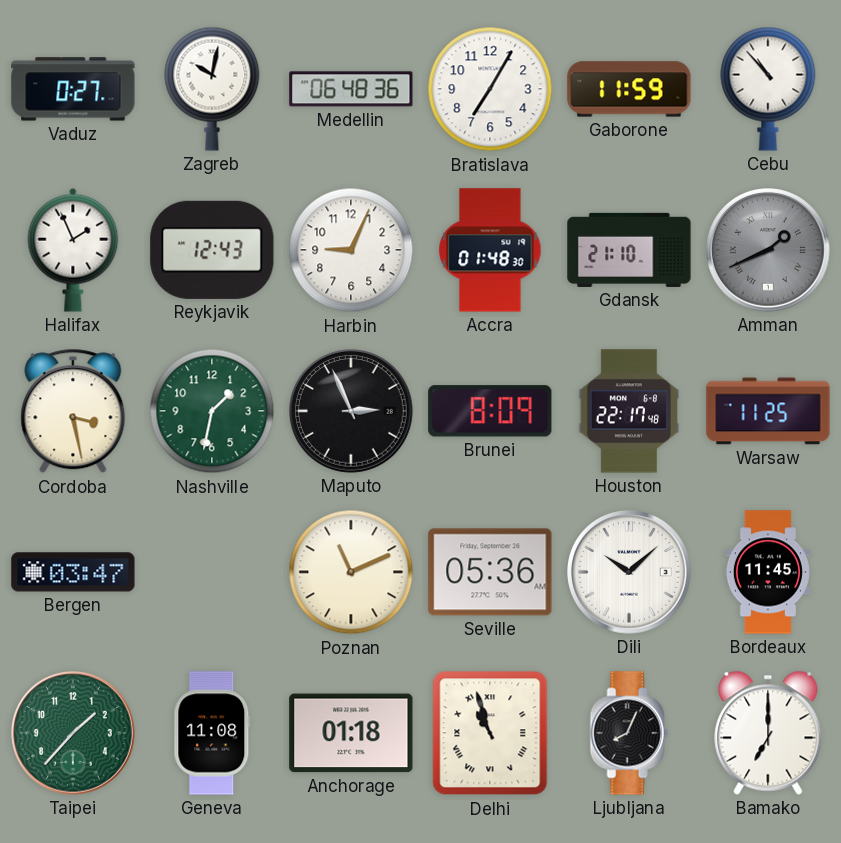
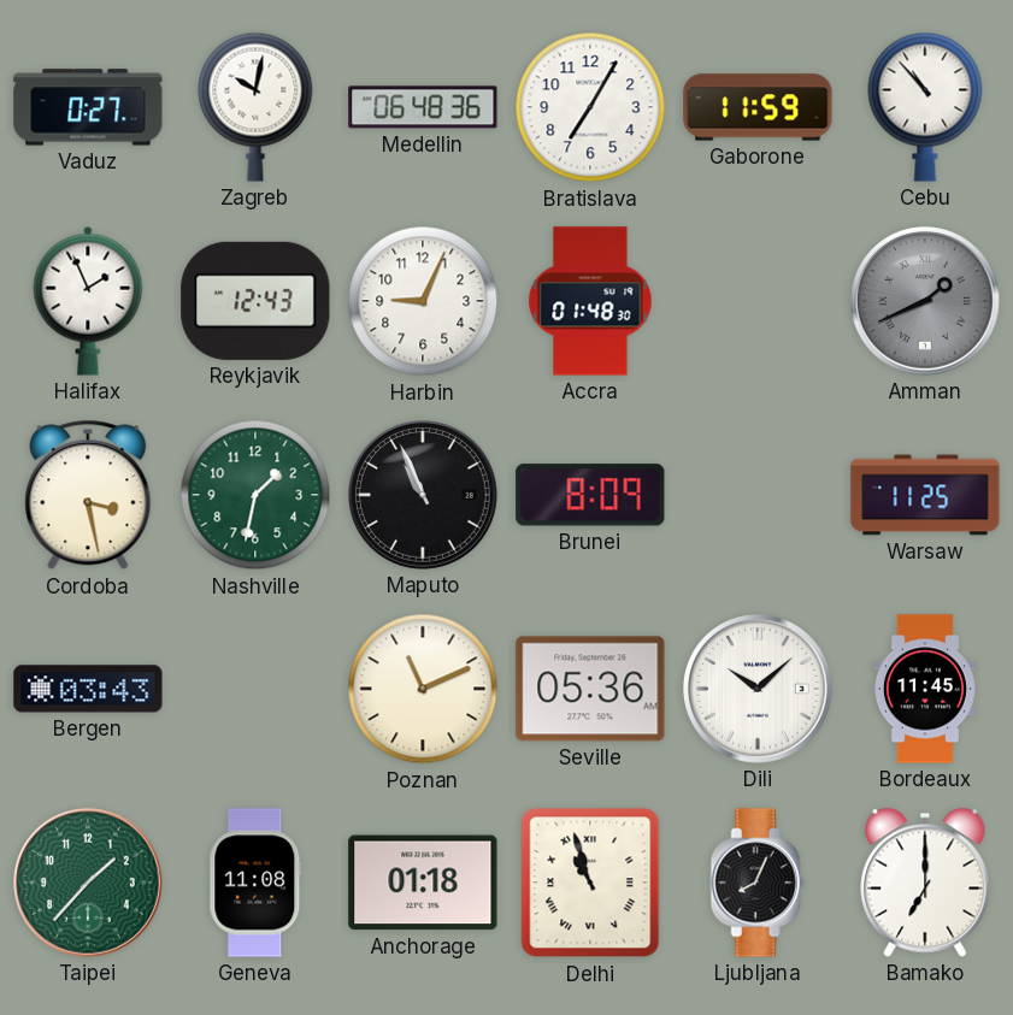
Gdansk: 21:10 -> none (629, 250)
Maputo: 2:56 -> 10:56 (424, 496)
Houston: 22:17 -> none (629, 411)
Bergen: 03:47 -> 03:43 (88, 689)
